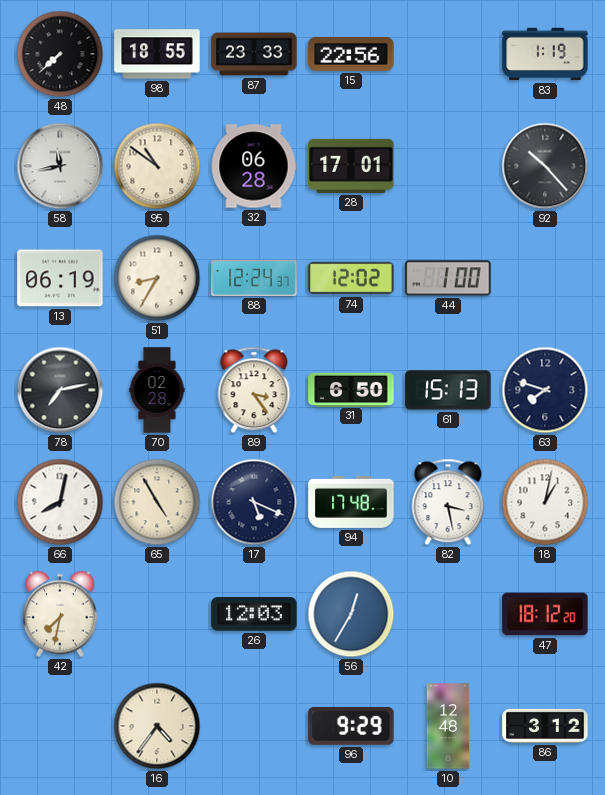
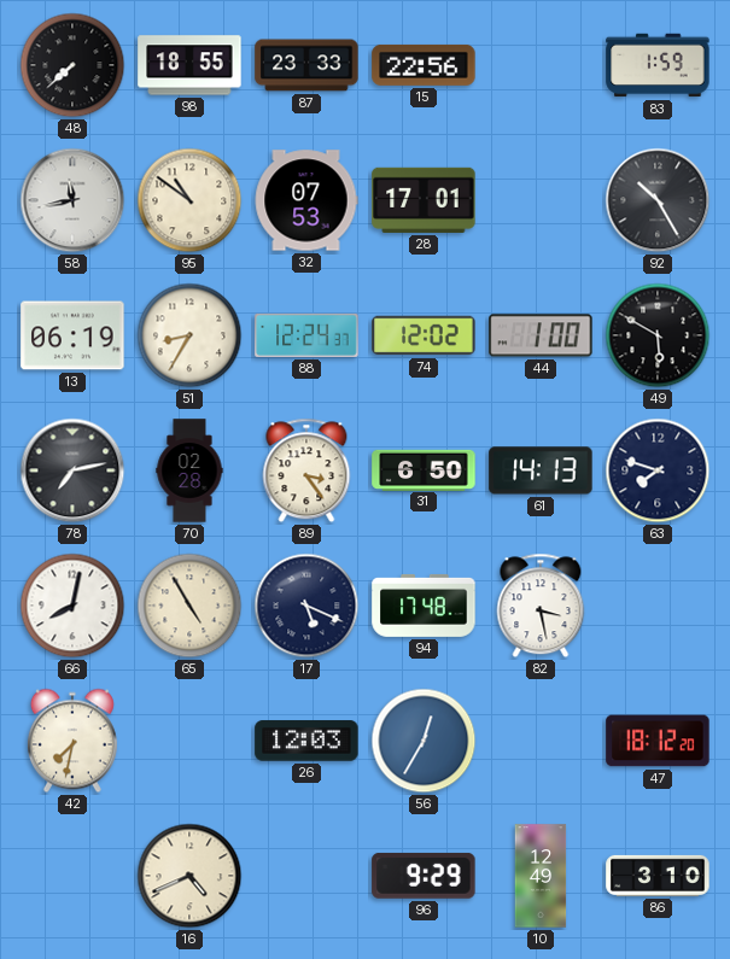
83: 1:19 -> 1:59 (658, 65)
32: 06:28 -> 07:53 (306, 200)
92: 10:23 -> 10:25 (658, 200)
49: none -> 5:50 (658, 335)
61: 15:13 -> 14:13 (541, 470)
18: 1:02 -> none (545, 502)
16: 4:36 -> 4:41 (189, 876)
10: 12:48 -> 12:49 (541, 876)
86: 3:12 -> 3:10 (658, 876)
